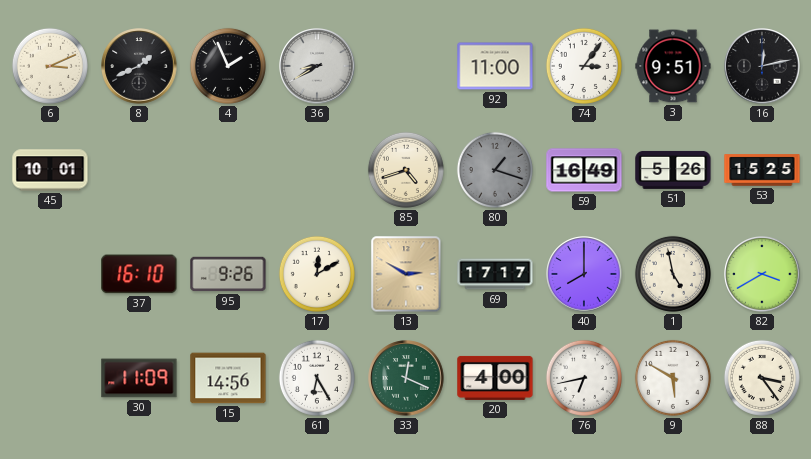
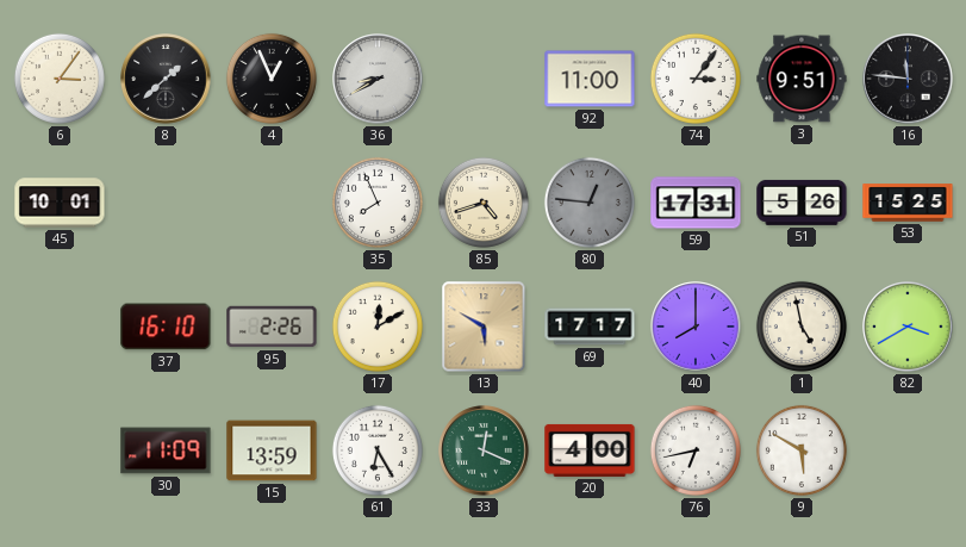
6: 3:11 -> 3:06 (60, 79)
8: 1:41 -> 1:38 (166, 79)
4: 1:56 -> 12:56 (272, 79)
16: 12:13 -> 11:46 (908, 79)
35: none -> 7:56 (378, 203)
80: 1:18 -> 12:46 (590, 203)
59: 16:49 -> 17:31 (696, 203)
95: 9:26 -> 2:26 (272, 327)
13: 2:50 -> 5:50 (484, 327)
15: 14:56 -> 13:59 (272, 450)
88: 3:24 -> none (762, 378)
